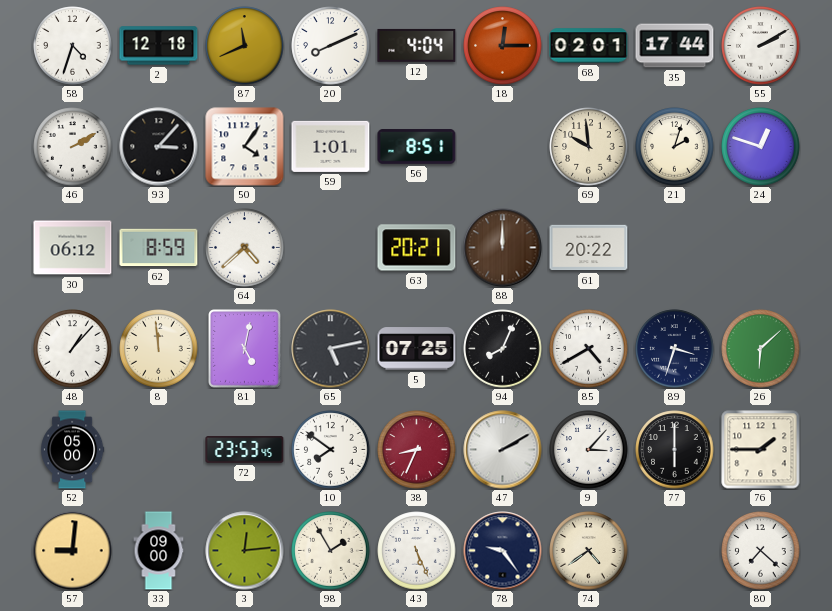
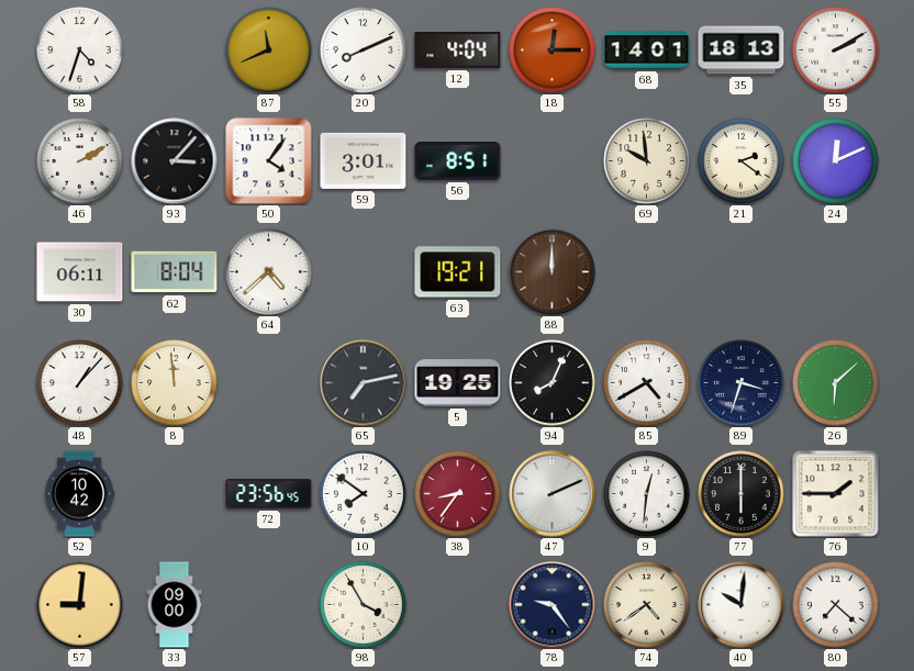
2: 12:18 -> none (159, 46)
68: 02:01 -> 14:01 (647, 51)
35: 17:44 -> 18:13 (742, 51)
59: 1:01 -> 3:01 (364, 160)
21: 2:03 -> 2:21 (742, 161)
24: 12:48 -> 12:11 (836, 161)
30: 06:12 -> 06:11 (80, 272)
62: 8:59 -> 8:04 (175, 272)
63: 20:21 -> 19:21 (458, 272)
61: 20:22 -> none (589, 248)
81: 5:02 -> none (245, 349)
65: 5:13 -> 7:13 (364, 383)
5: 07:25 -> 19:25 (458, 383)
52: 05:00 -> 10:42 (80, 494)
72: 23:53 -> 23:56 (269, 494)
38: 8:34 -> 8:36 (458, 494)
47: 2:10 -> 2:11 (553, 494)
9: 3:07 -> 12:31 (647, 494)
3: 12:14 -> none (245, 551)
98: 1:55 -> 3:55 (364, 605)
43: 5:26 -> none (417, 551)
40: none -> 10:01 (742, 605)
